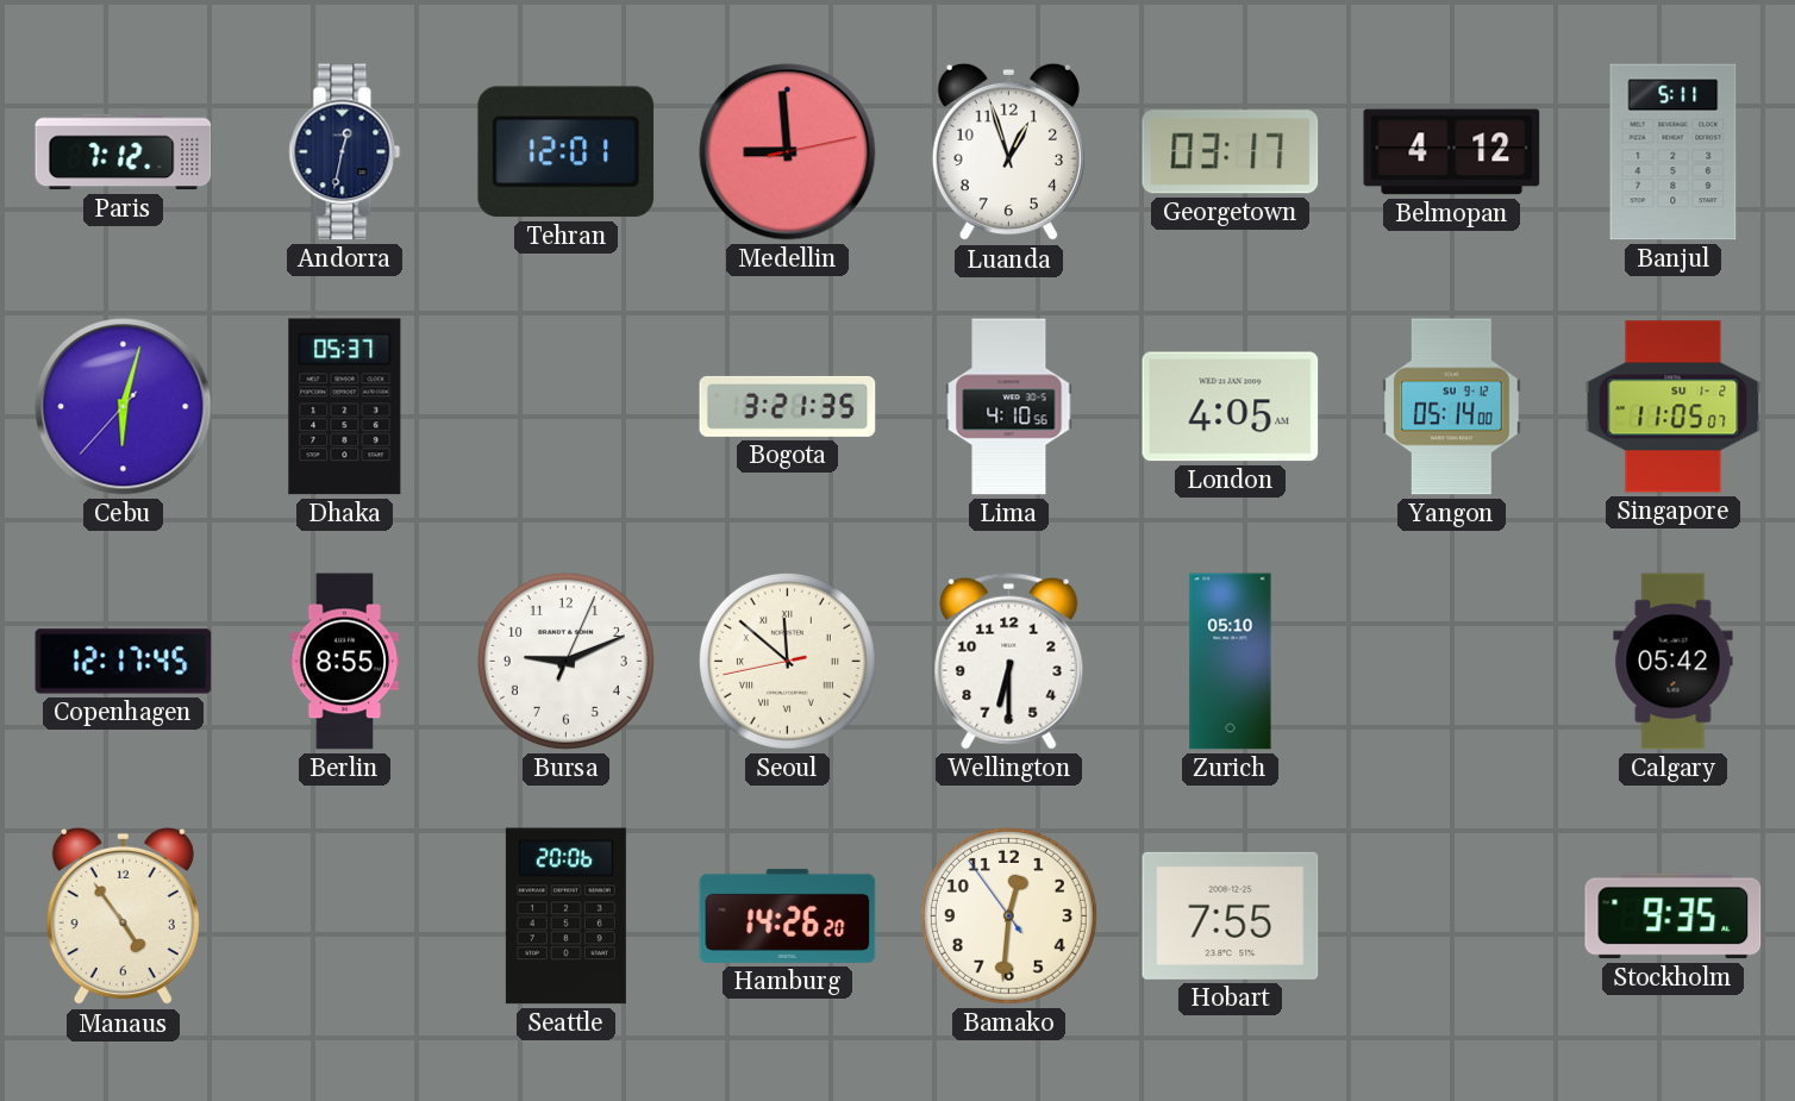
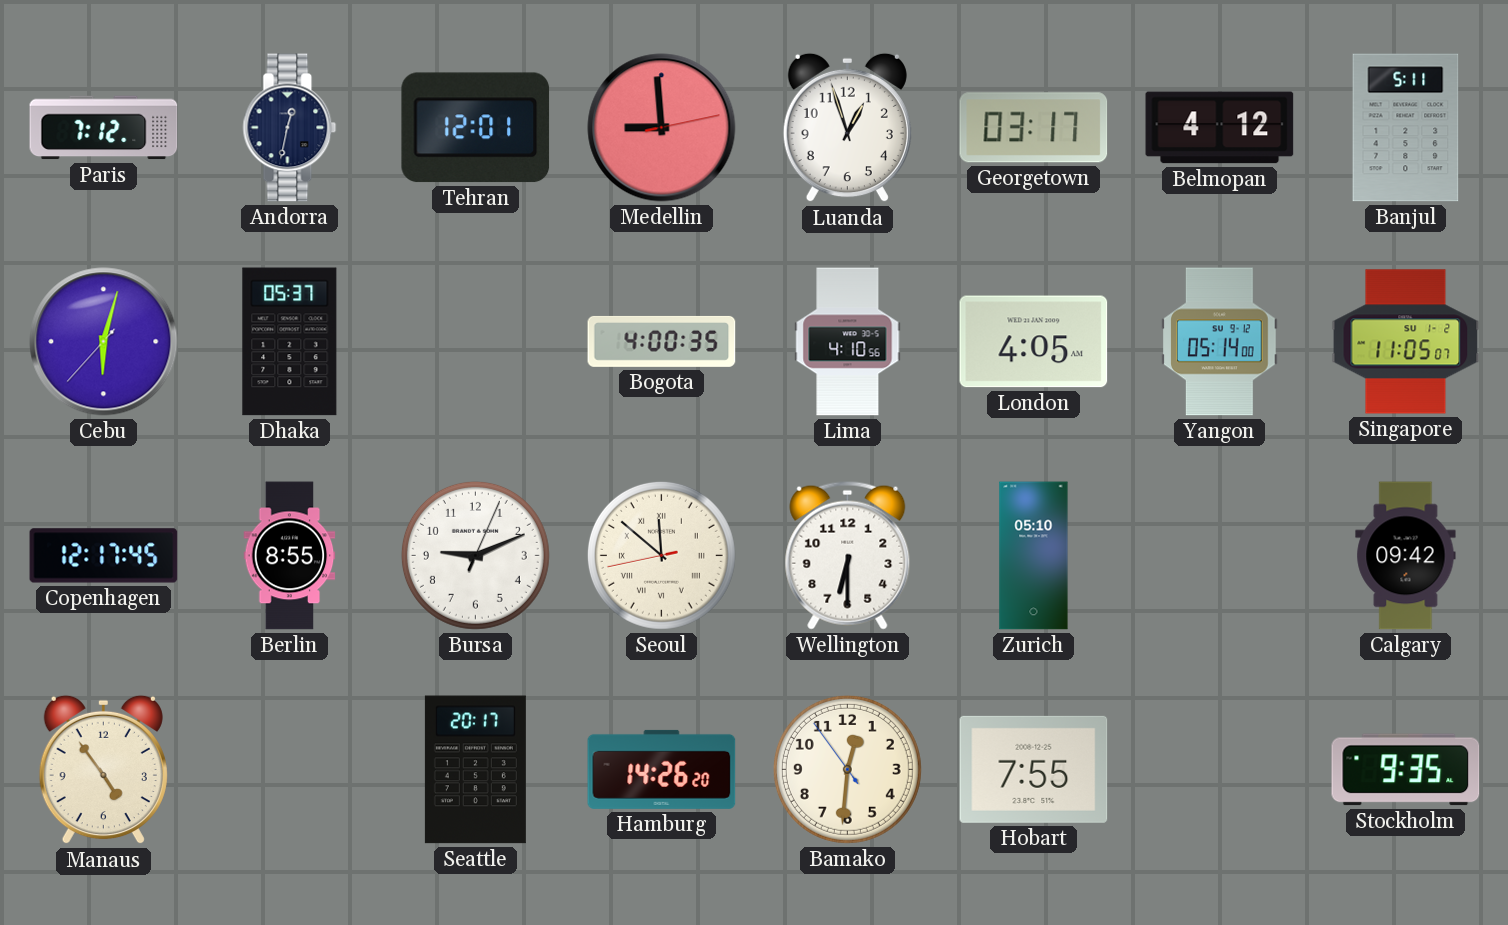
Bogota: 3:21 -> 4:00 (662, 341)
Calgary: 05:42 -> 09:42 (1406, 556)
Seattle: 20:06 -> 20:17 (475, 770)
